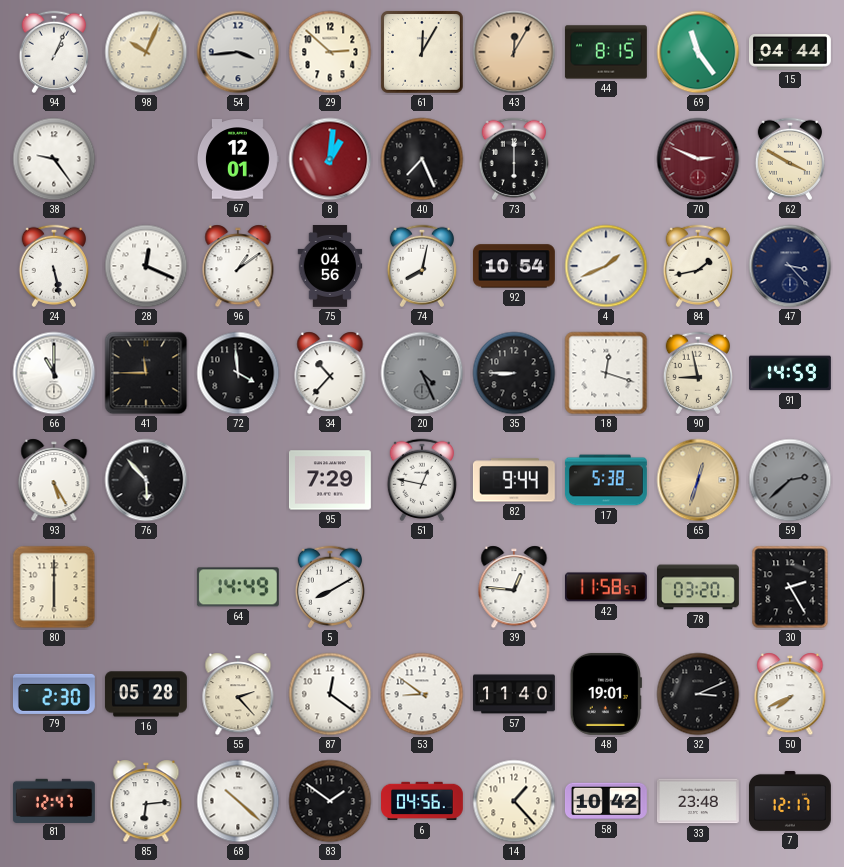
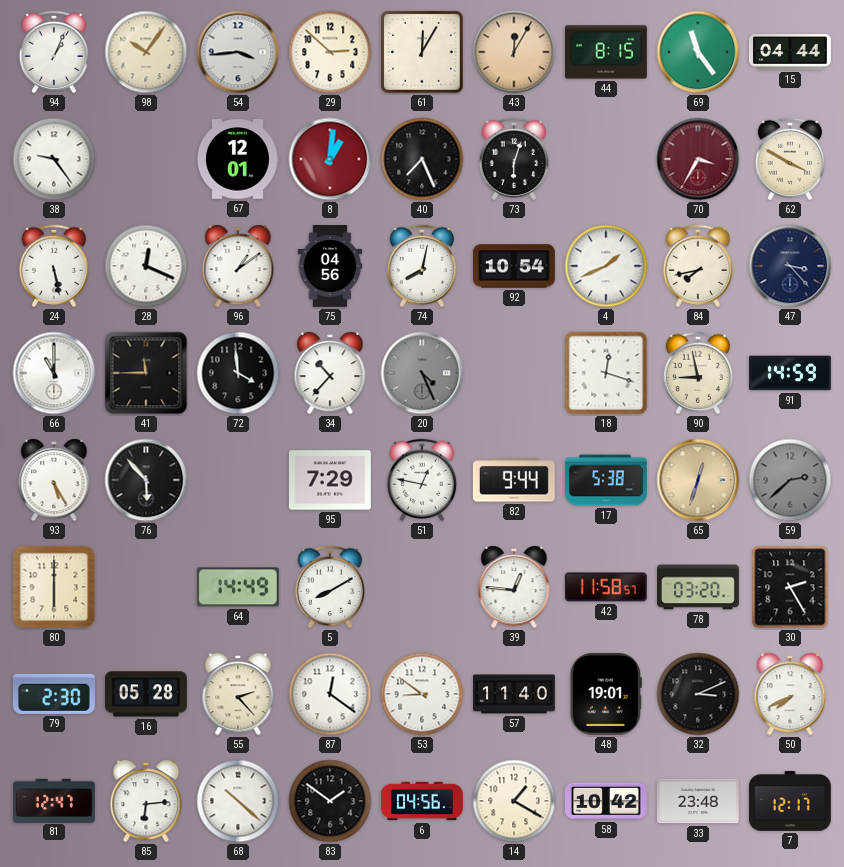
98: 10:04 -> 10:06 (146, 52)
73: 6:00 -> 6:03 (513, 159)
70: 2:49 -> 3:35 (698, 159)
84: 1:43 -> 7:43 (697, 266)
35: 8:45 -> none (514, 373)
14: 1:23 -> 1:20 (514, 801)
